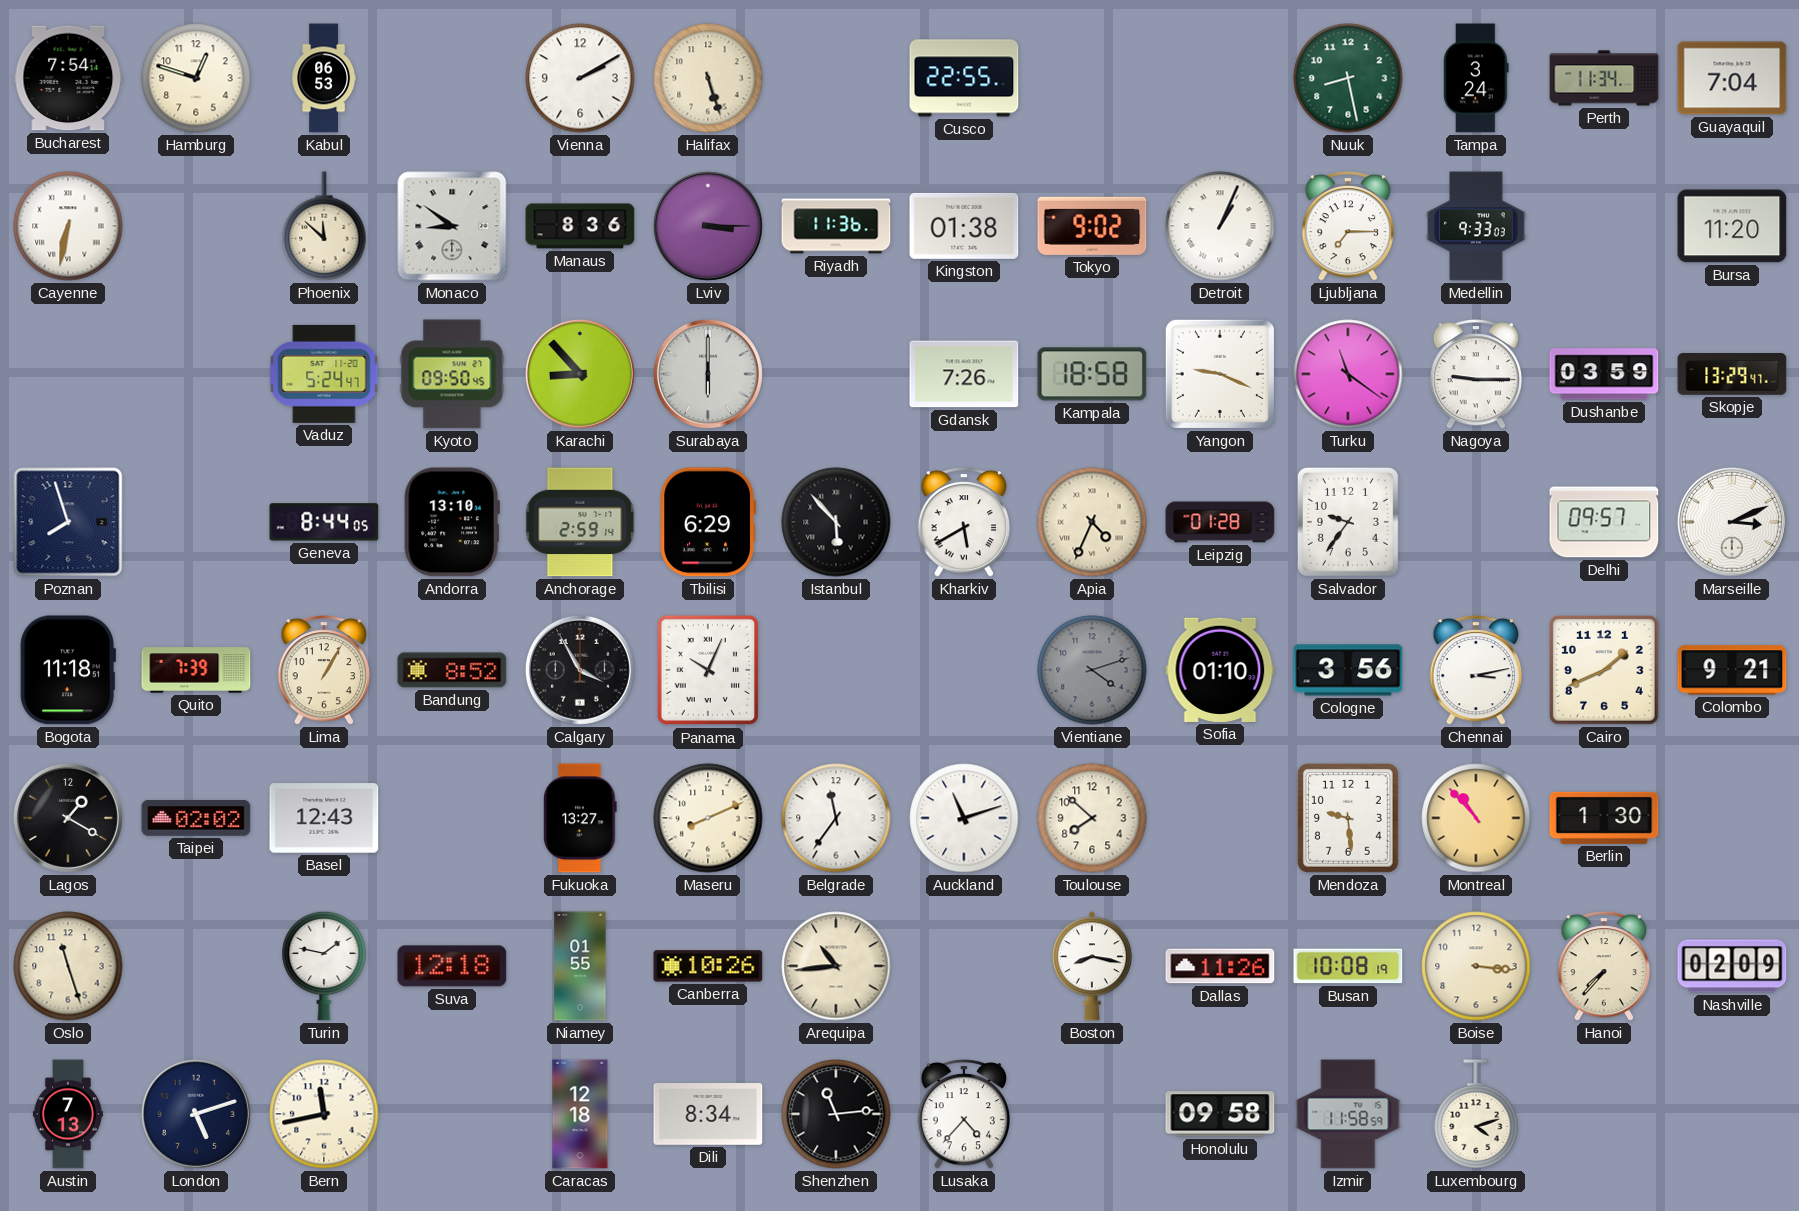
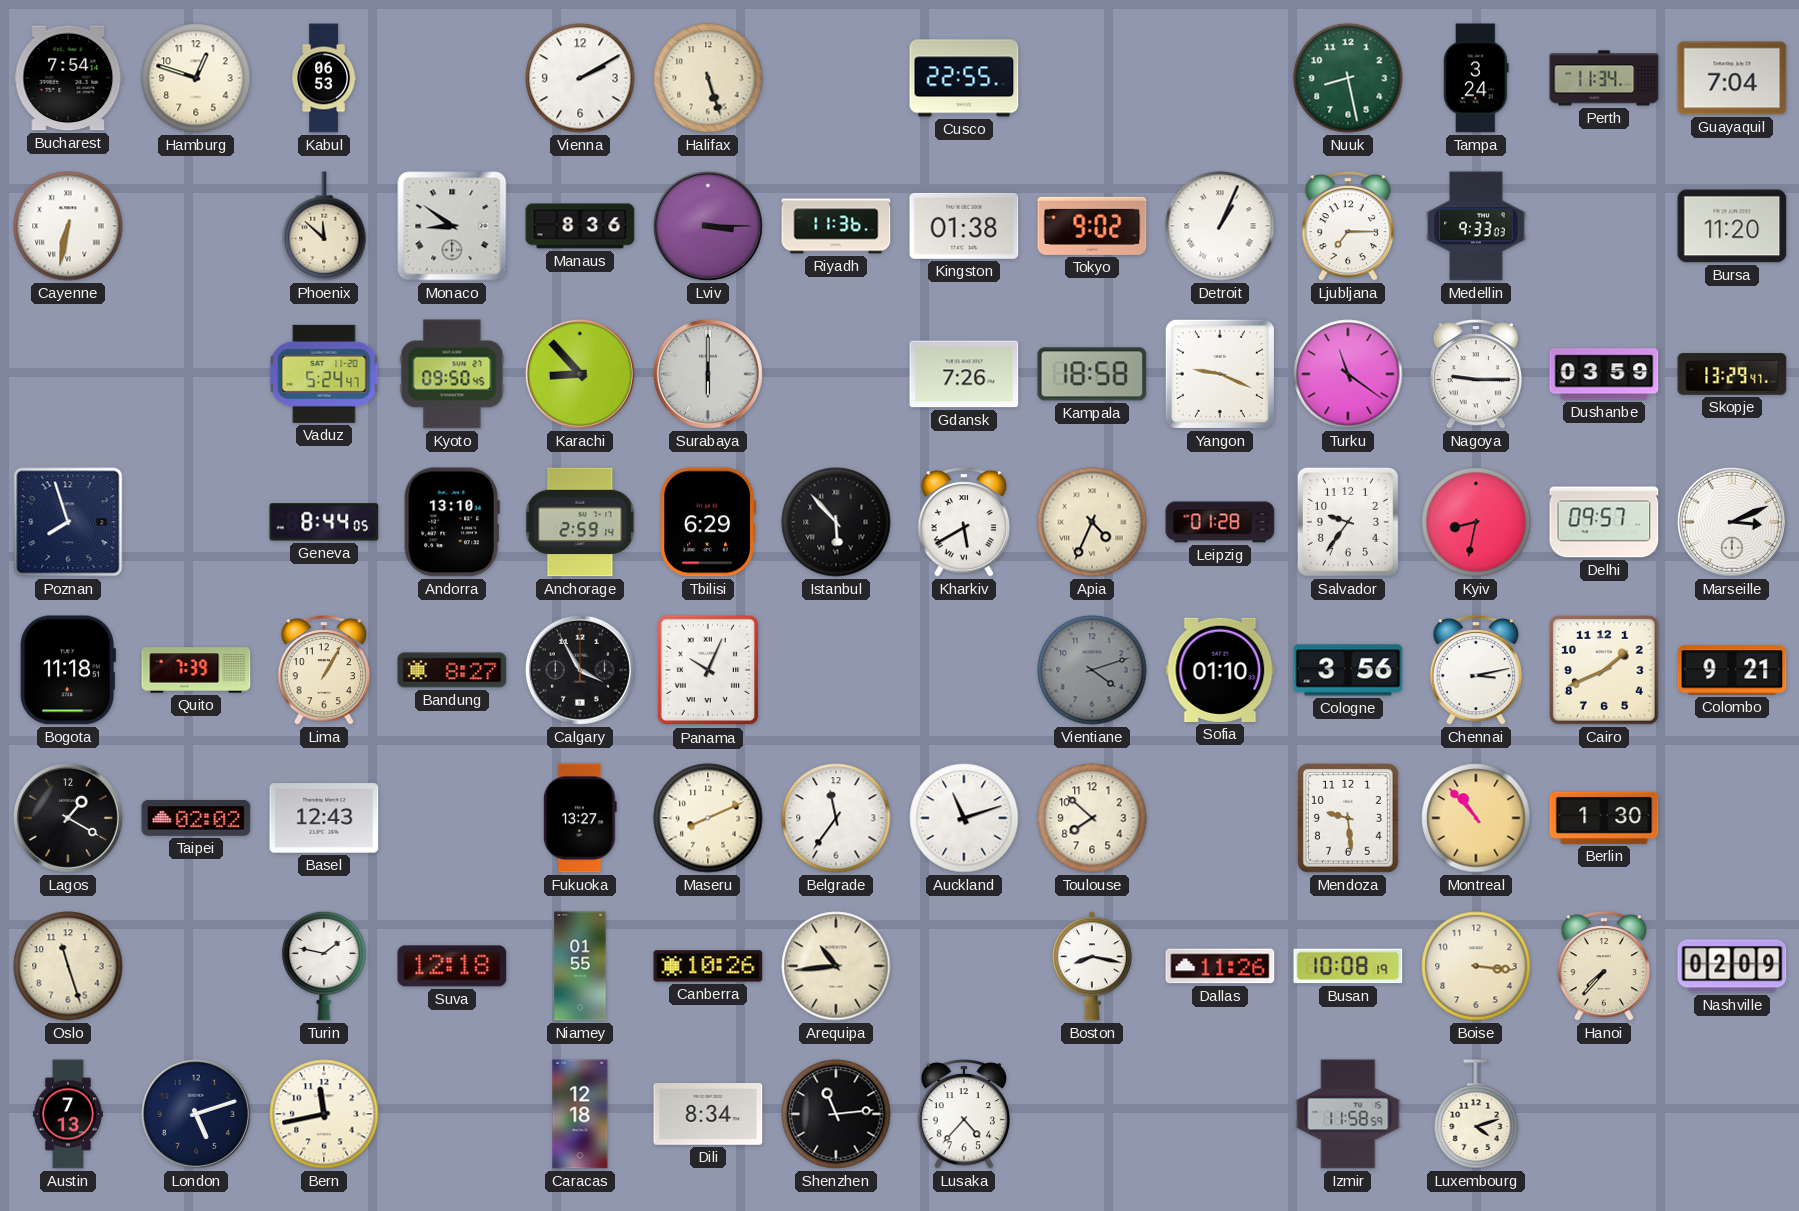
Kyiv: none -> 8:32 (1476, 522)
Bandung: 8:52 -> 8:27 (452, 670)
Honolulu: 09:58 -> none (1220, 1114)
